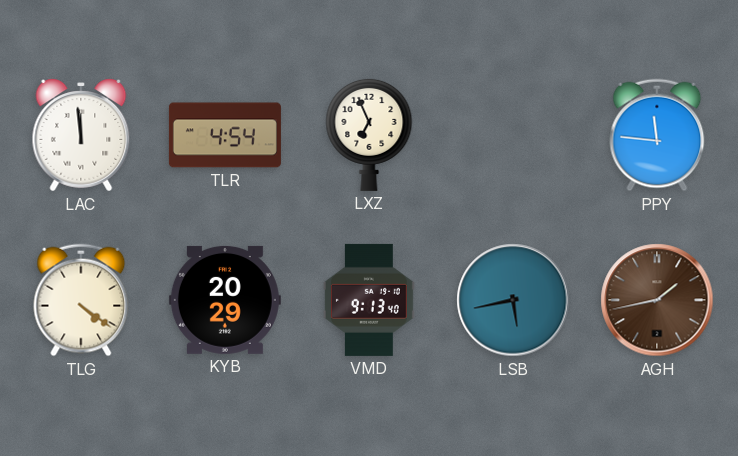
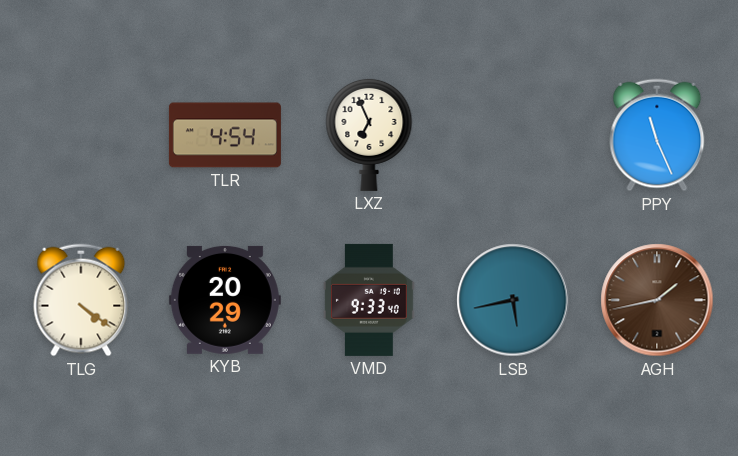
LAC: 11:59 -> none (81, 135)
PPY: 11:46 -> 11:26 (657, 135)
VMD: 9:13 -> 9:33 (369, 300)
